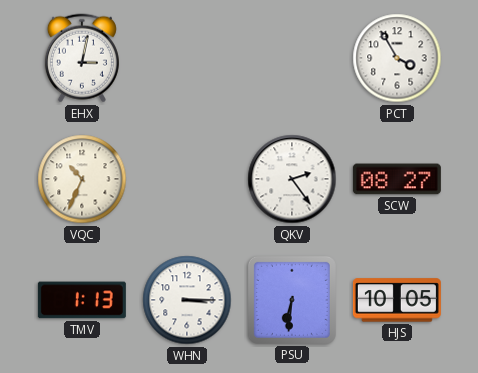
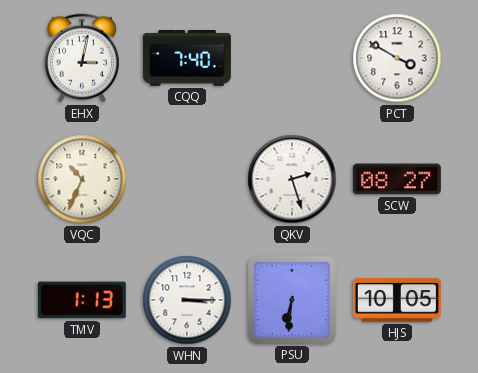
CQQ: none -> 7:40 (187, 59)
PCT: 3:55 -> 3:50 (397, 58)
QKV: 2:24 -> 2:27 (292, 179)
